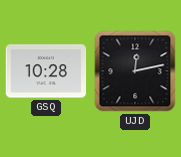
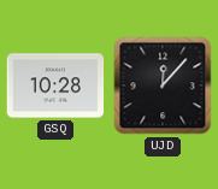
UJD: 12:13 -> 12:07 (163, 85)
